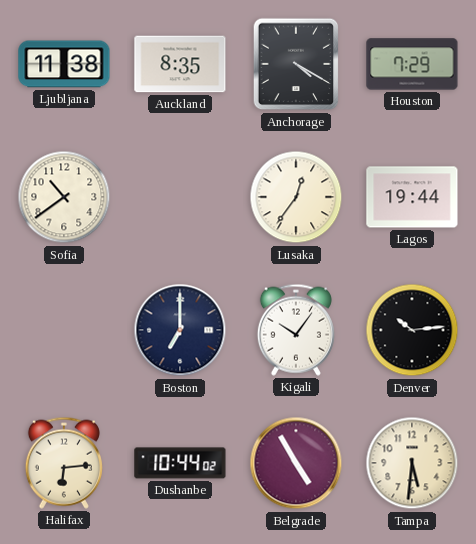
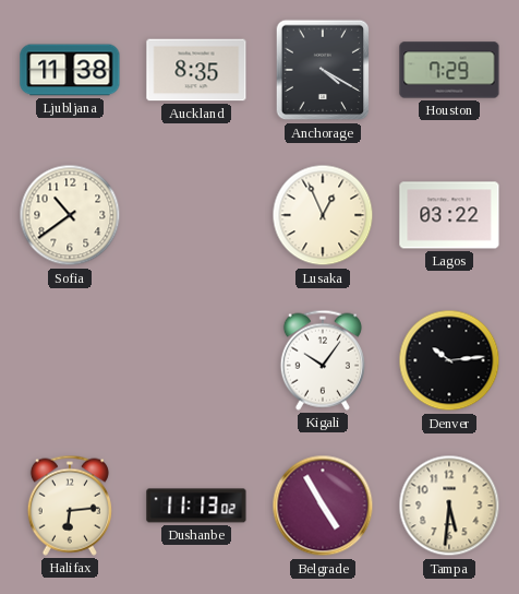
Lusaka: 12:36 -> 12:56 (323, 215)
Lagos: 19:44 -> 03:22 (449, 215)
Boston: 7:00 -> none (180, 330)
Dushanbe: 10:44 -> 11:13 (196, 506)
